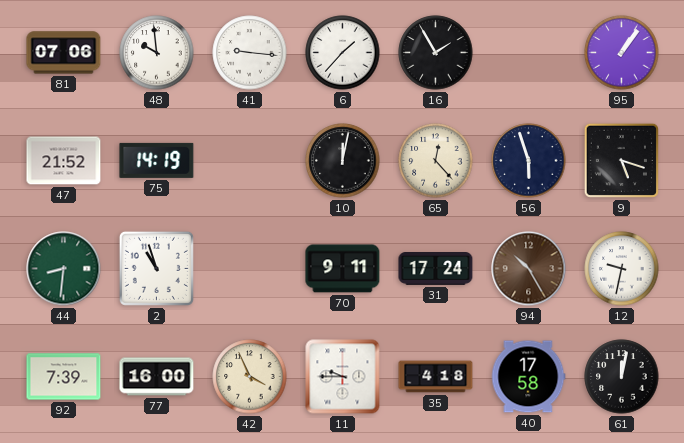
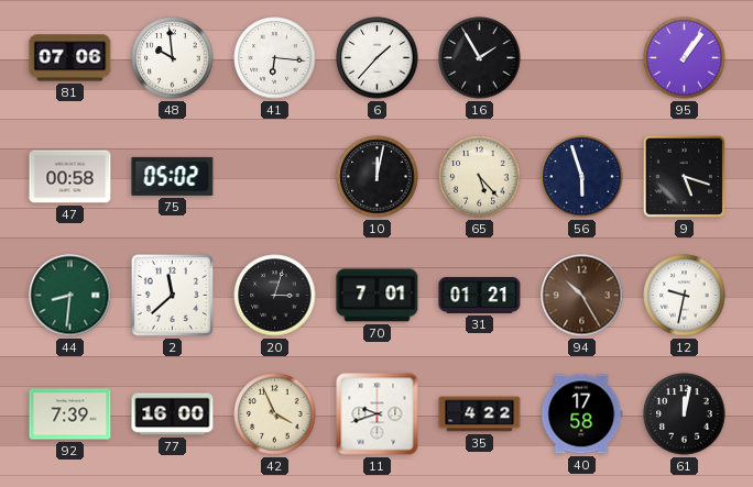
41: 9:16 -> 6:16 (275, 58)
47: 21:52 -> 00:58 (70, 177)
75: 14:19 -> 05:02 (173, 176)
65: 12:23 -> 5:23 (480, 177)
2: 10:57 -> 11:38 (172, 295)
20: none -> 3:03 (275, 296)
70: 9:11 -> 7:01 (378, 296)
31: 17:24 -> 01:21 (480, 296)
11: 9:45 -> 9:42 (378, 414)
35: 4:18 -> 4:22 (480, 414)
